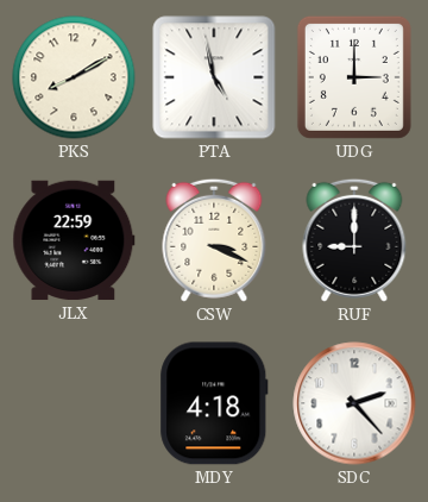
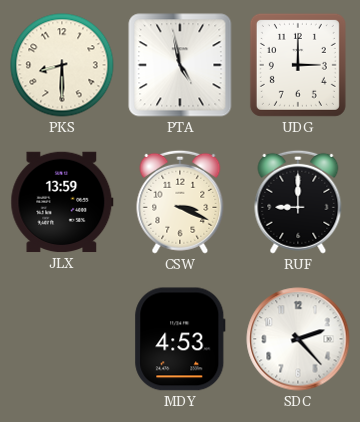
PKS: 8:10 -> 8:30 (62, 65)
JLX: 22:59 -> 13:59 (62, 202)
MDY: 4:18 -> 4:53 (180, 339)
